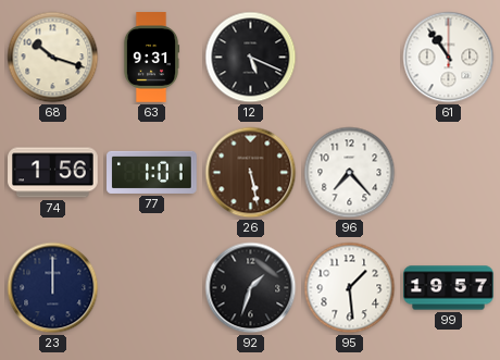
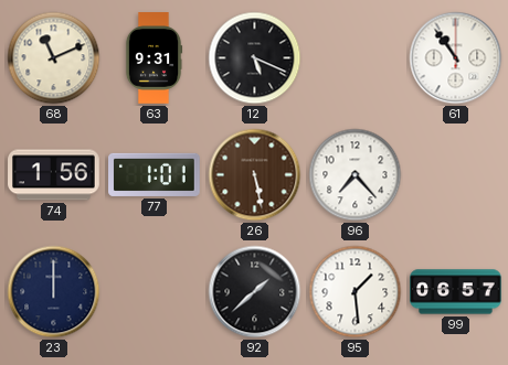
68: 10:18 -> 11:11 (54, 58)
92: 1:33 -> 1:38 (255, 292)
99: 19:57 -> 06:57 (456, 292)
